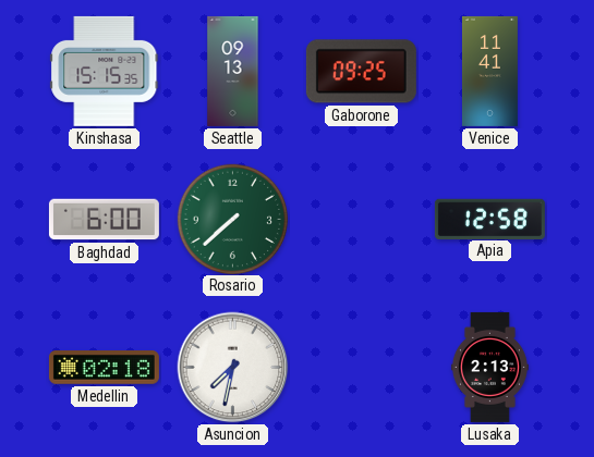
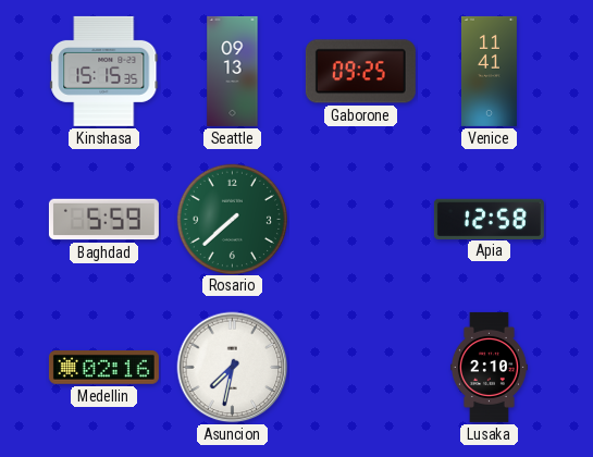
Baghdad: 6:00 -> 5:59 (103, 220)
Medellin: 02:18 -> 02:16 (103, 368)
Lusaka: 2:13 -> 2:10 (489, 367)
